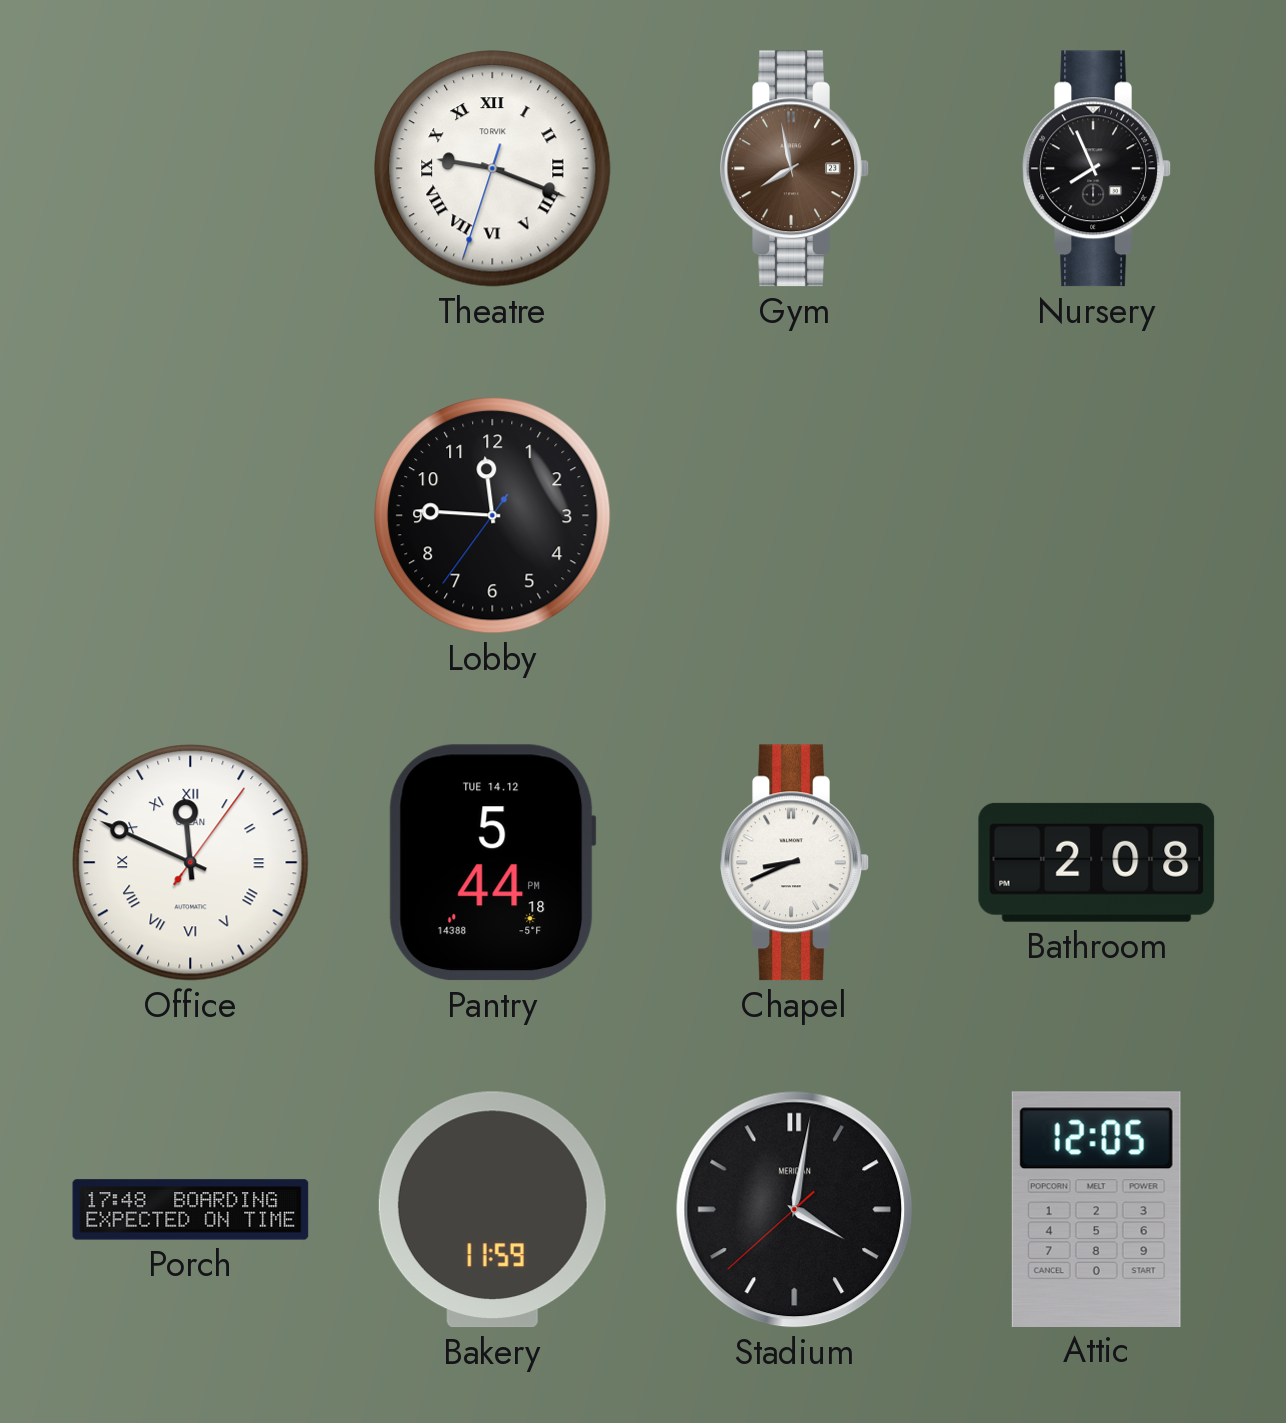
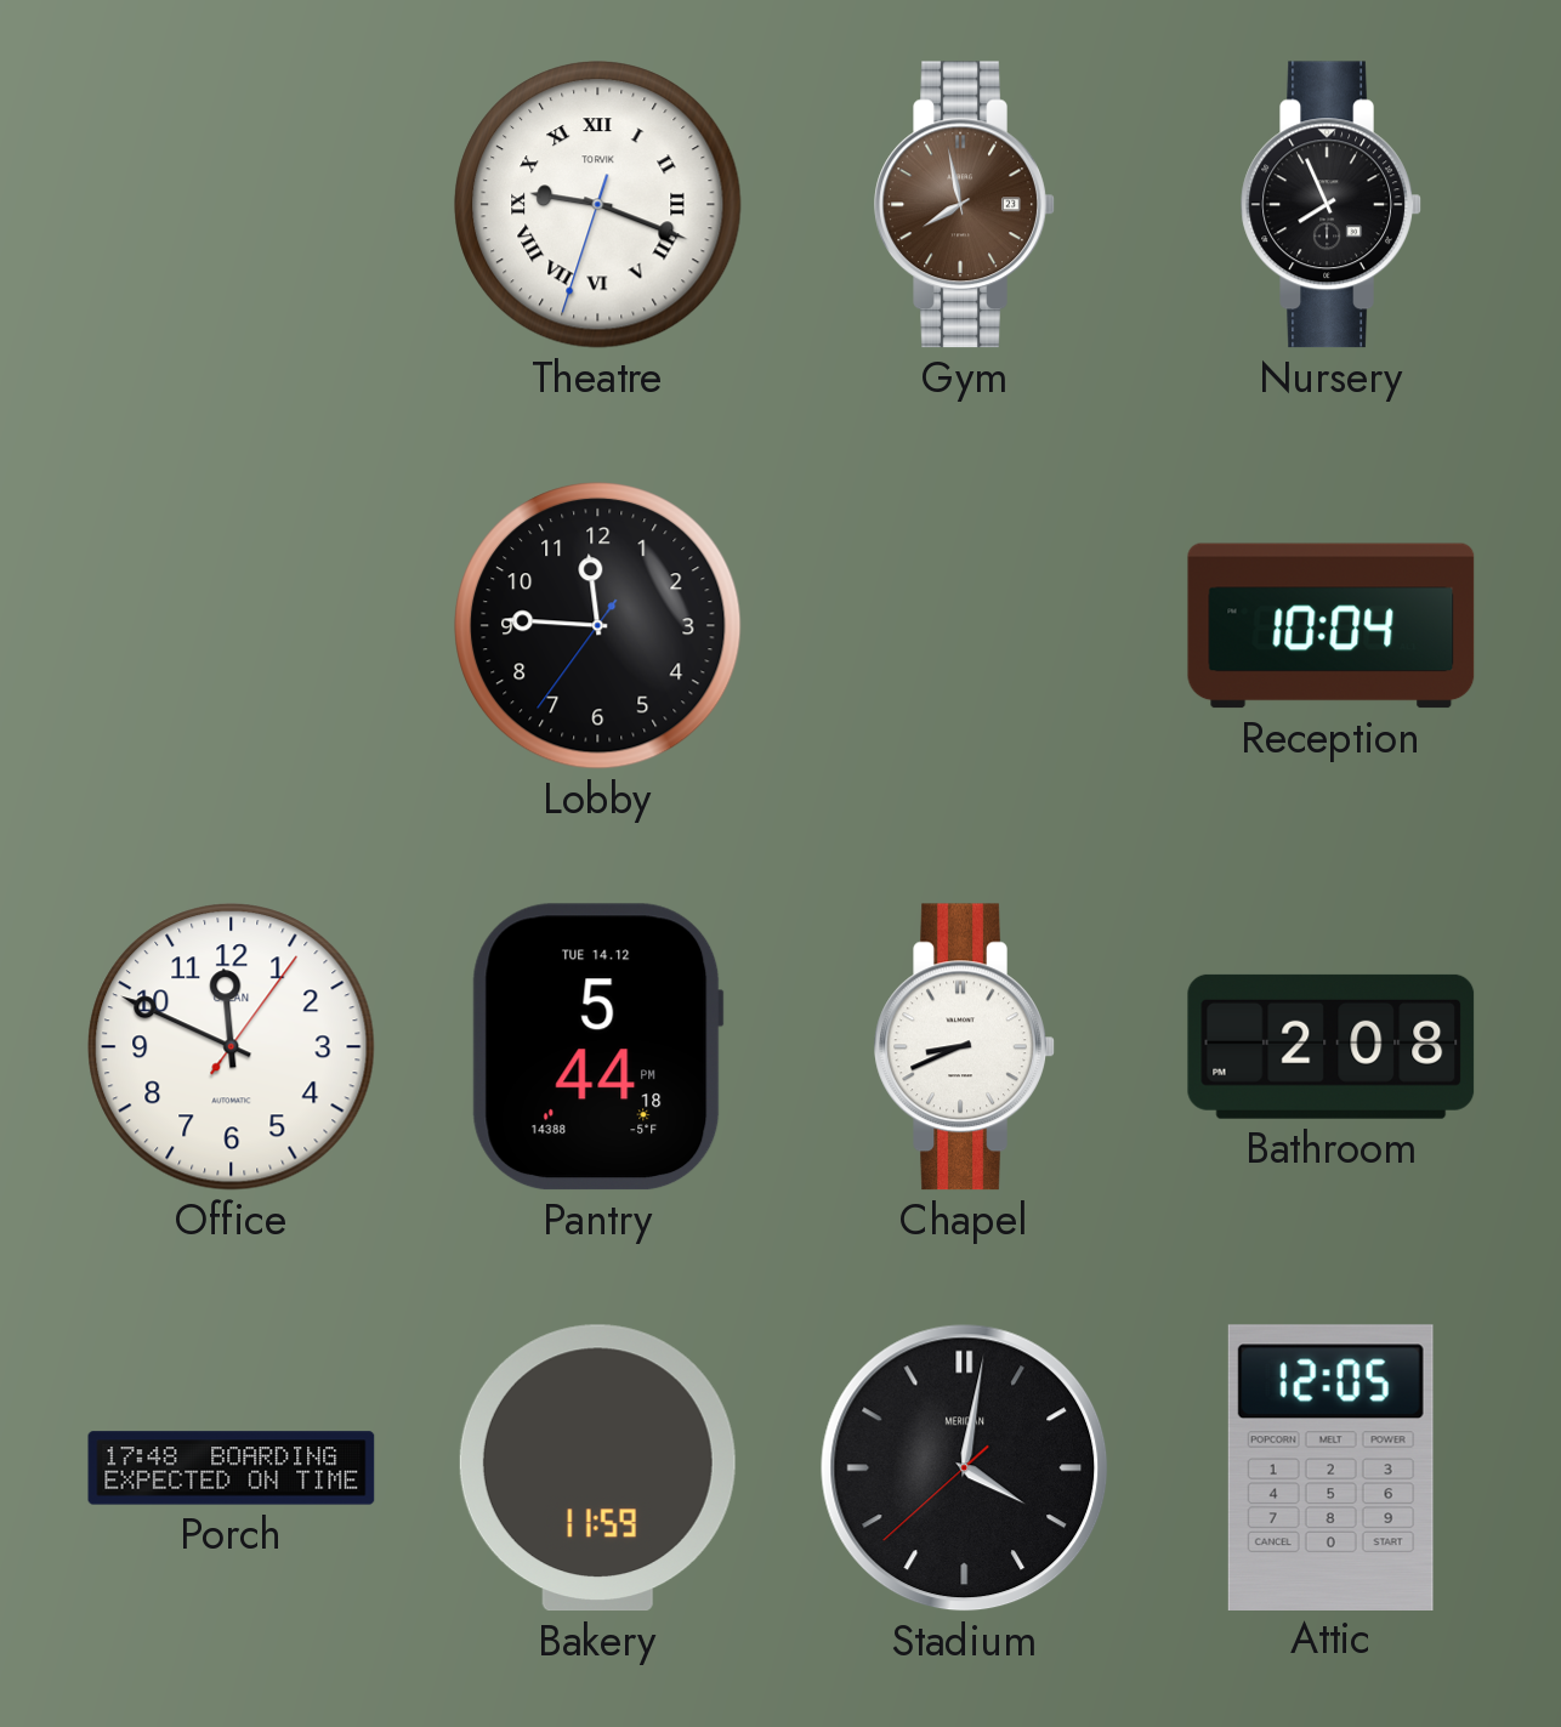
Reception: none -> 10:04 (1332, 626)
Office numerals: Roman -> Arabic (232, 1047)
